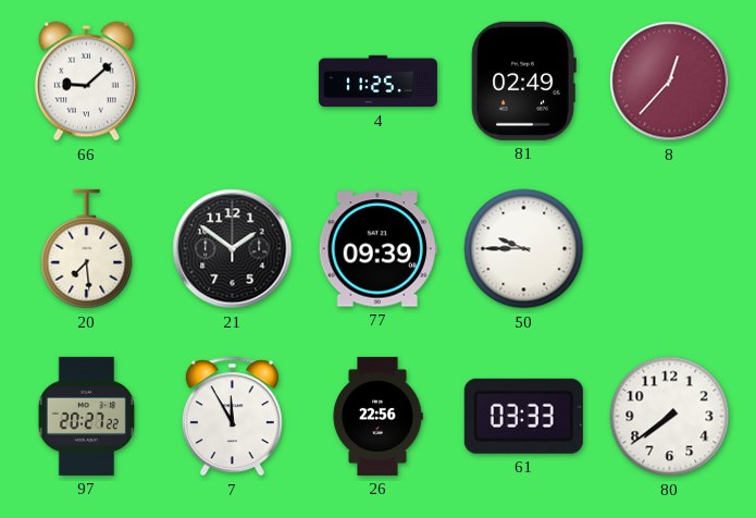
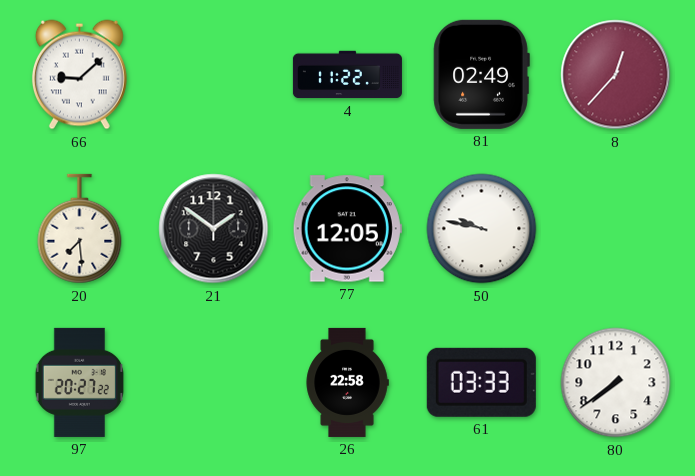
4: 11:25 -> 11:22 (347, 75)
77: 09:39 -> 12:05 (347, 229)
50: 9:45 -> 9:47 (482, 229)
7: 11:55 -> none (232, 417)
26: 22:56 -> 22:58 (347, 382)
